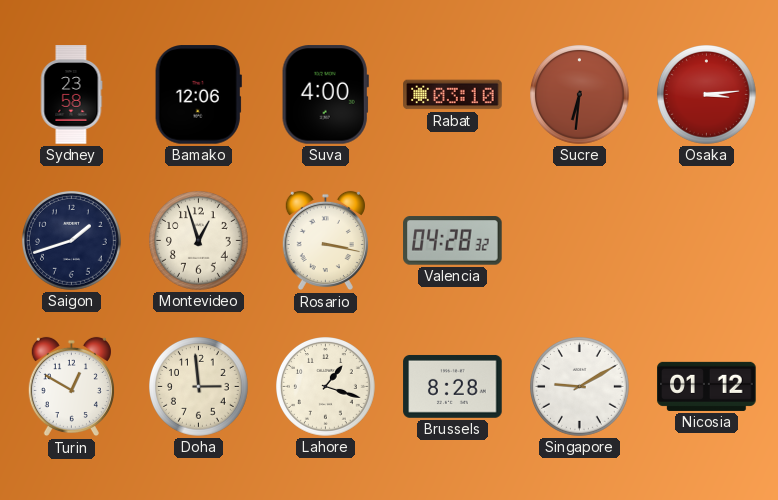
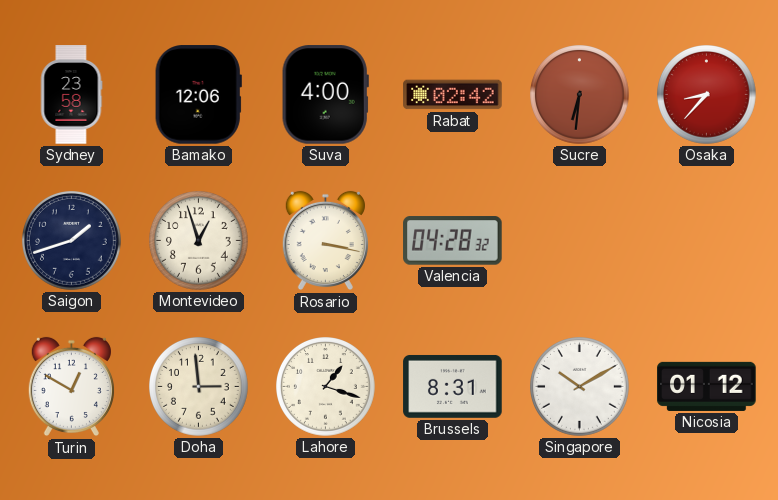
Rabat: 03:10 -> 02:42 (453, 95)
Osaka: 3:14 -> 8:37 (707, 95)
Brussels: 8:28 -> 8:31 (453, 386)
Singapore: 9:10 -> 10:10 (580, 387)
